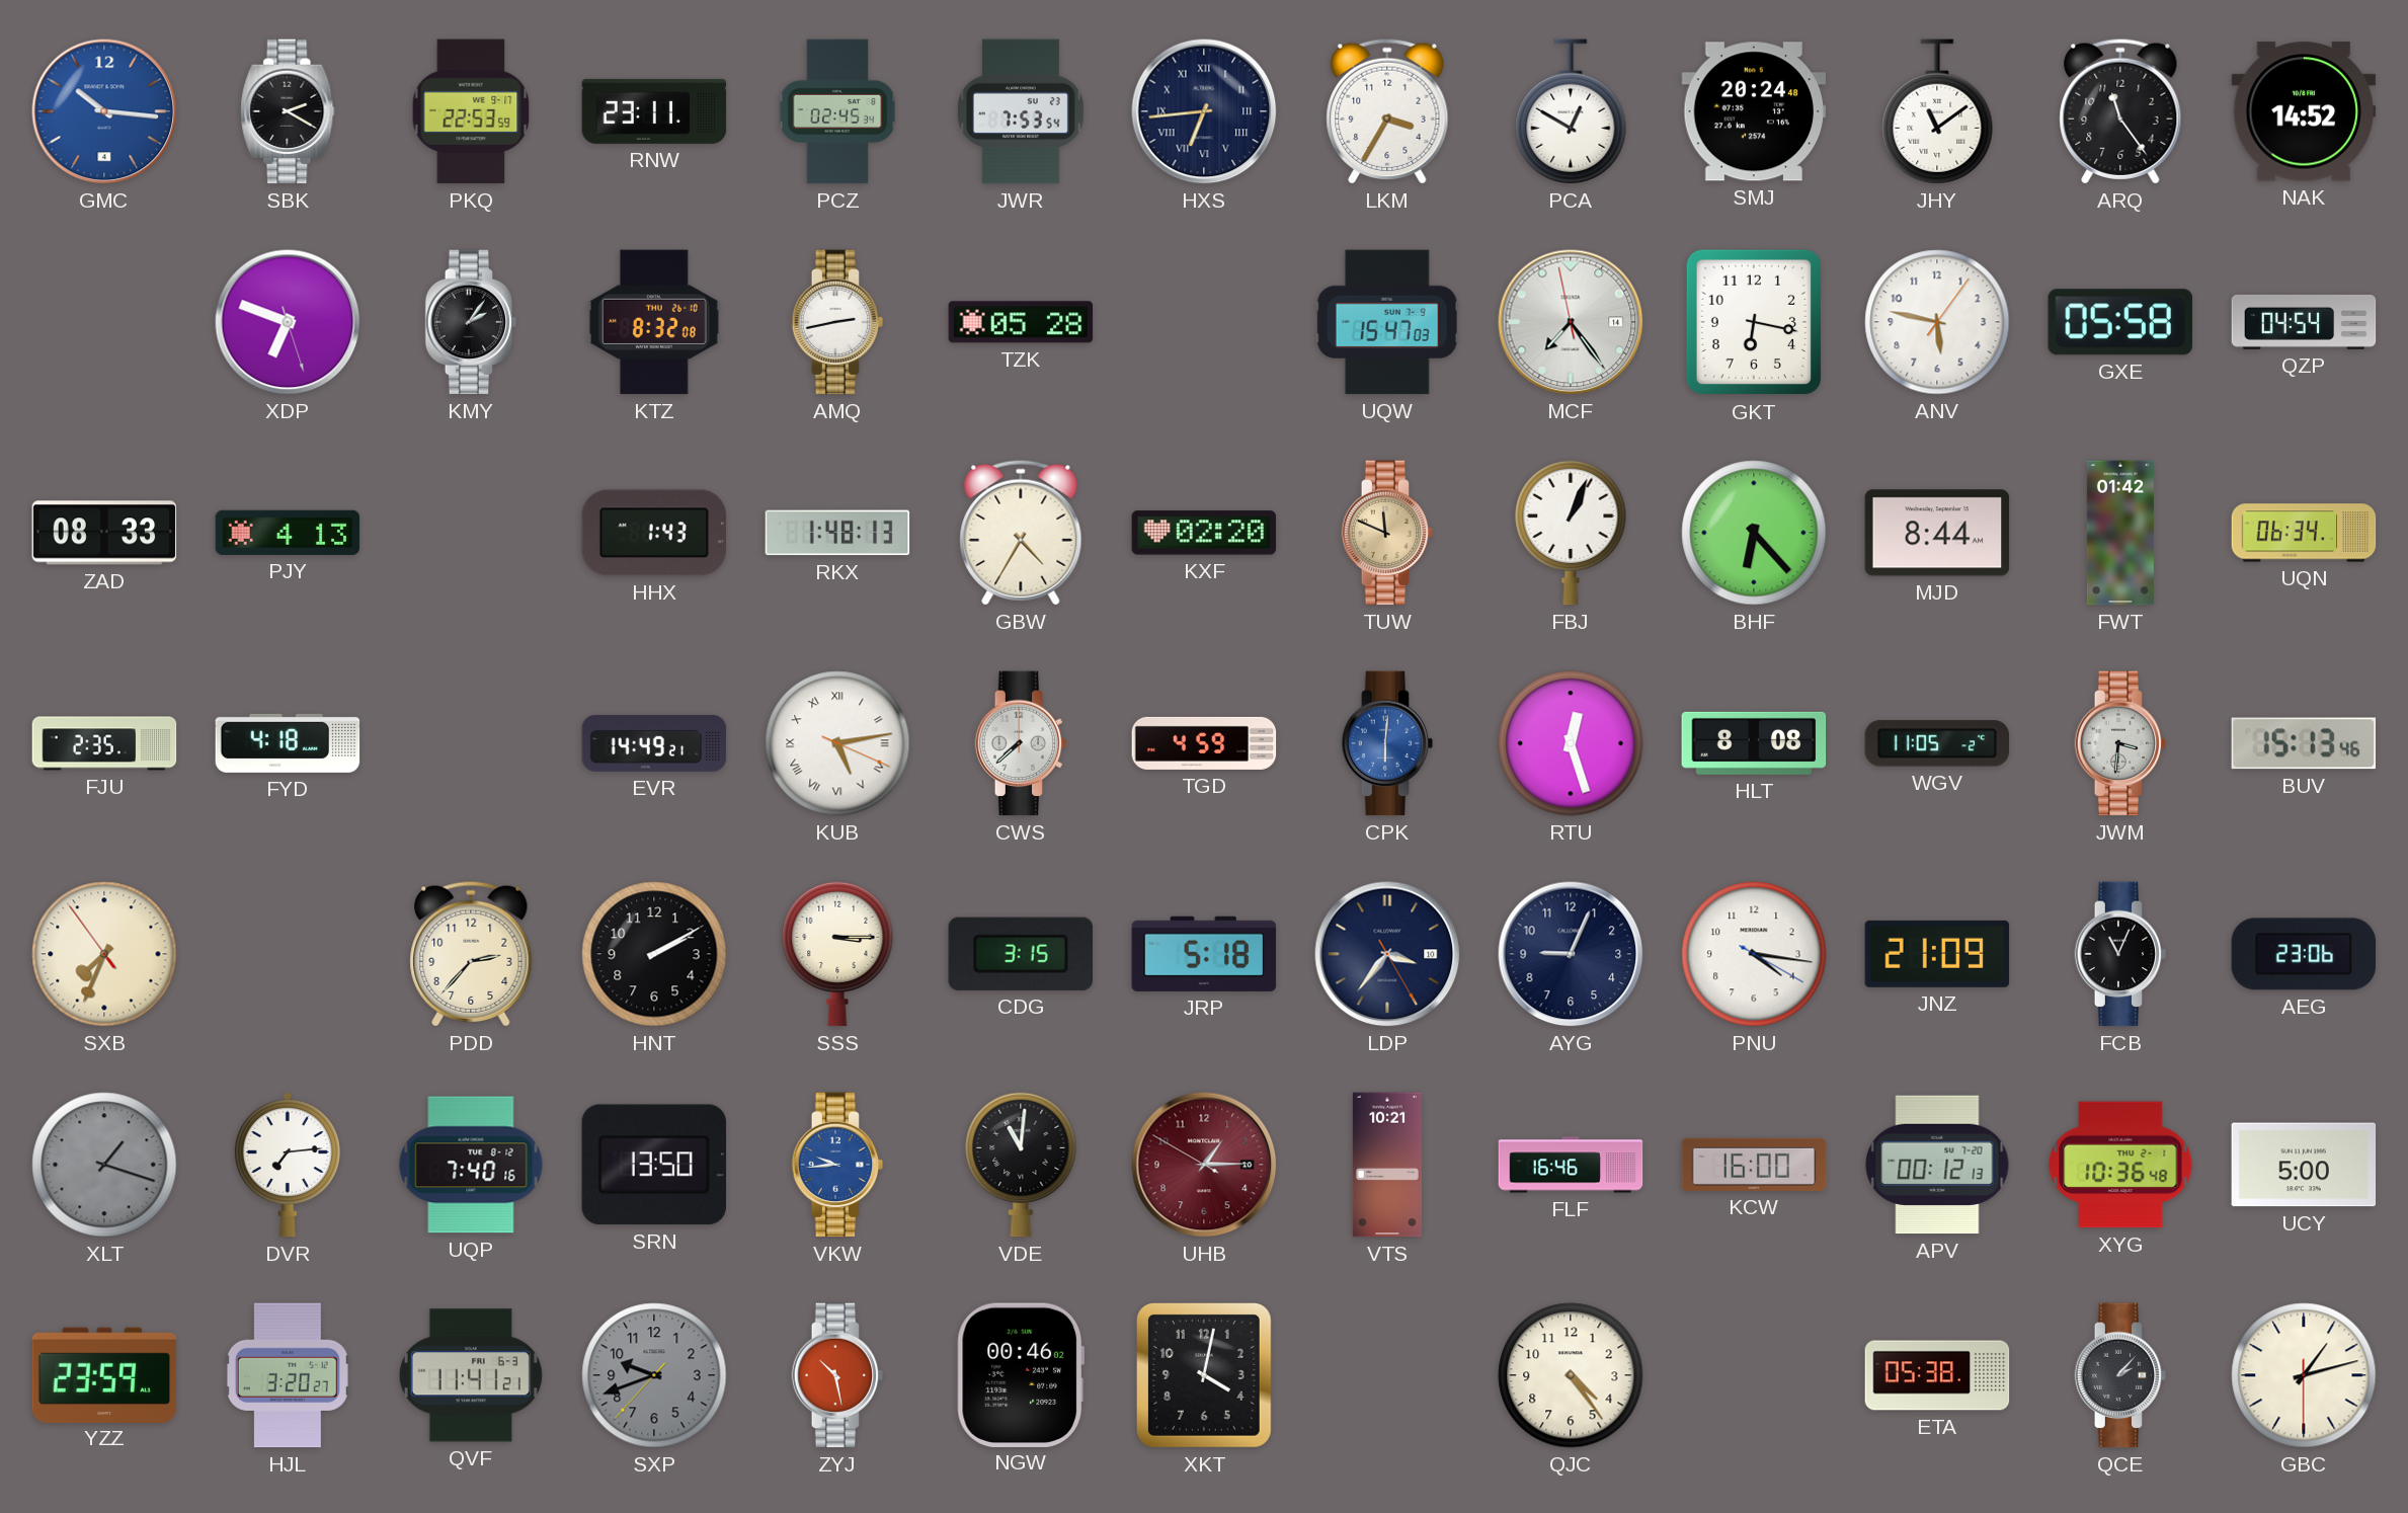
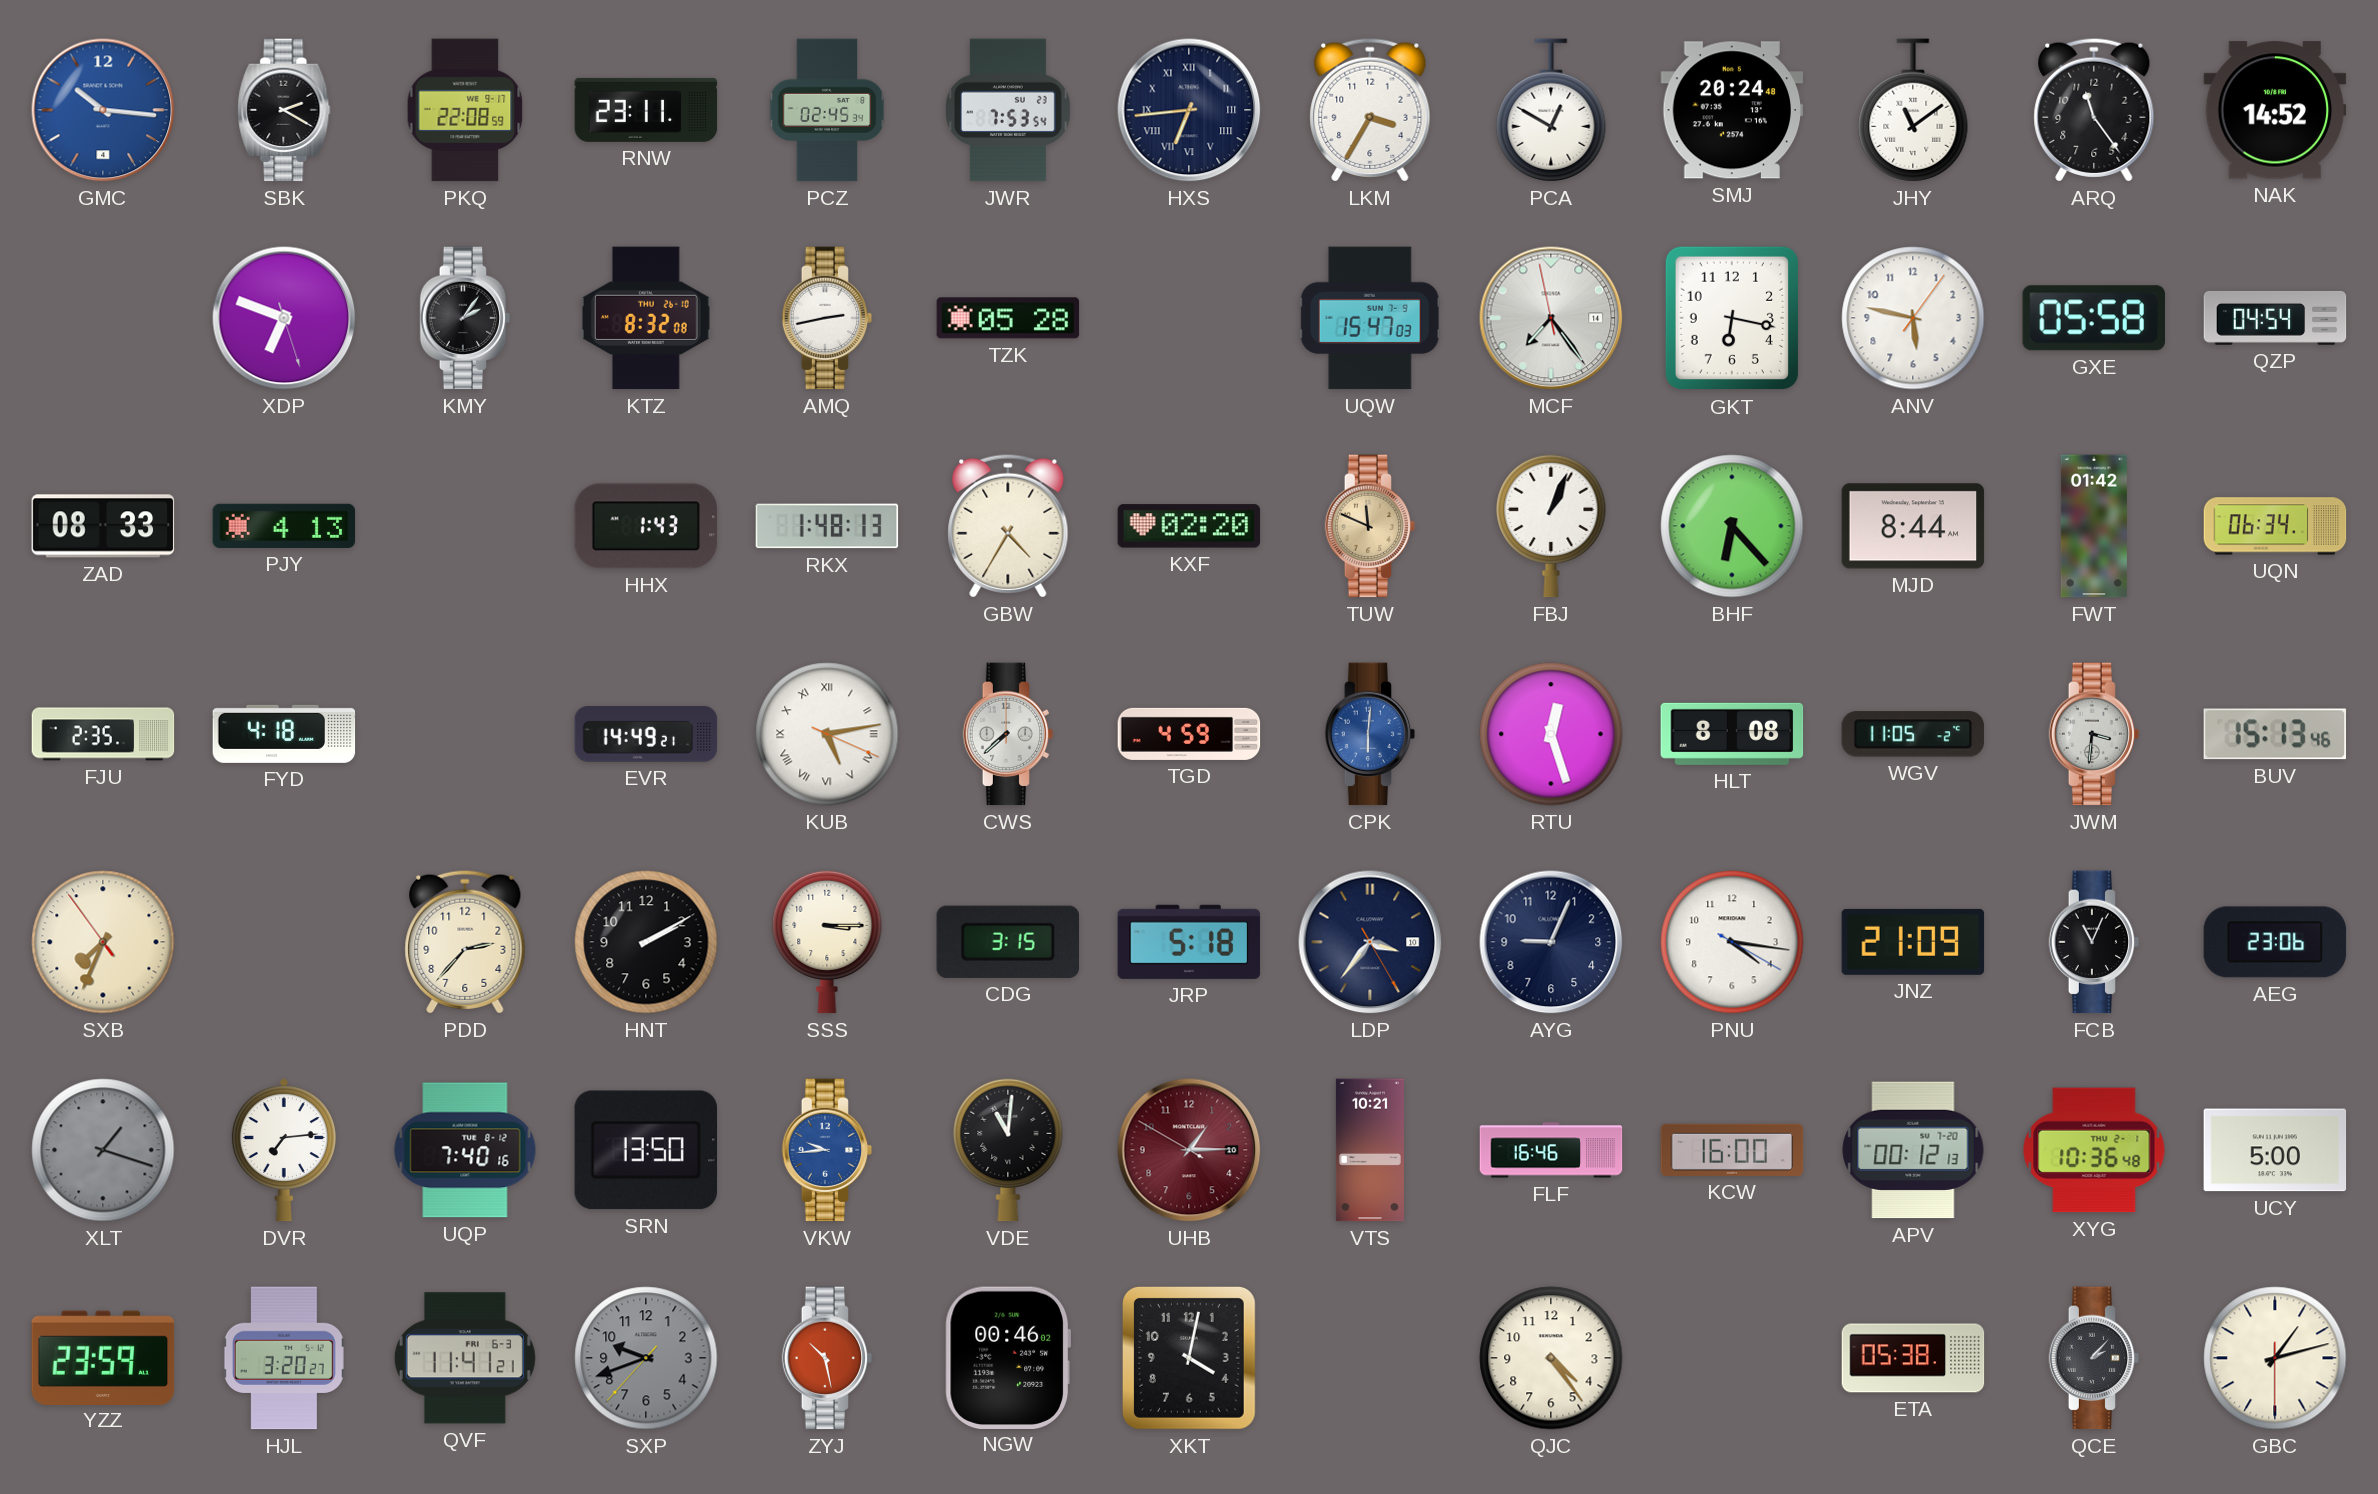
PKQ: 22:53 -> 22:08 (465, 110)
